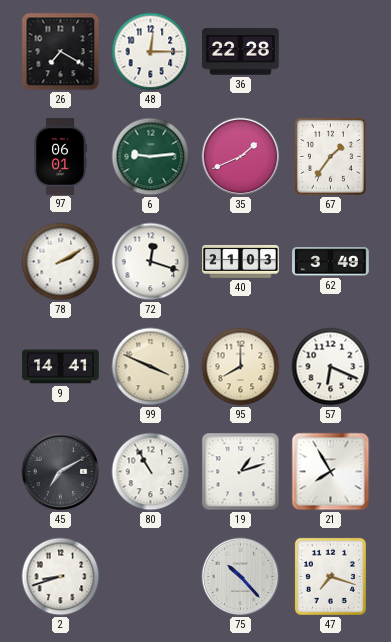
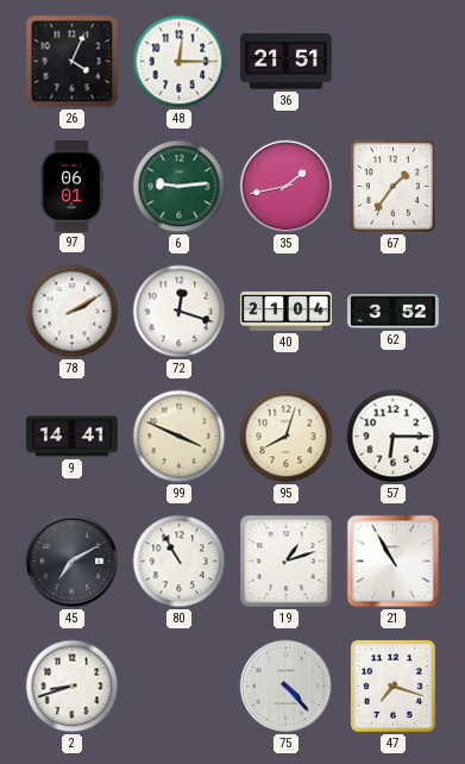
26: 7:20 -> 4:04 (73, 62)
36: 22:28 -> 21:51 (287, 62)
35: 1:41 -> 1:43 (287, 187)
40: 21:03 -> 21:04 (287, 312)
62: 3:49 -> 3:52 (394, 312)
95: 8:00 -> 8:03 (287, 437)
57: 6:19 -> 6:15 (394, 437)
21: 7:55 -> 10:55 (394, 562)
75: 10:23 -> 4:23 (287, 687)
